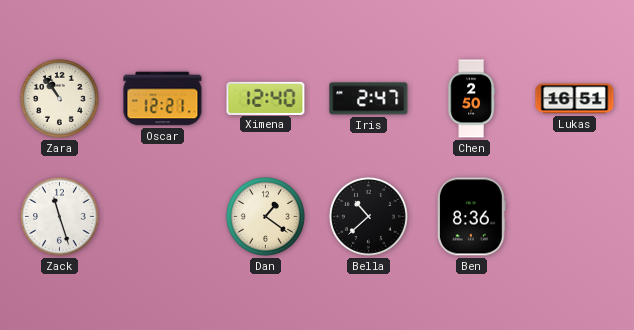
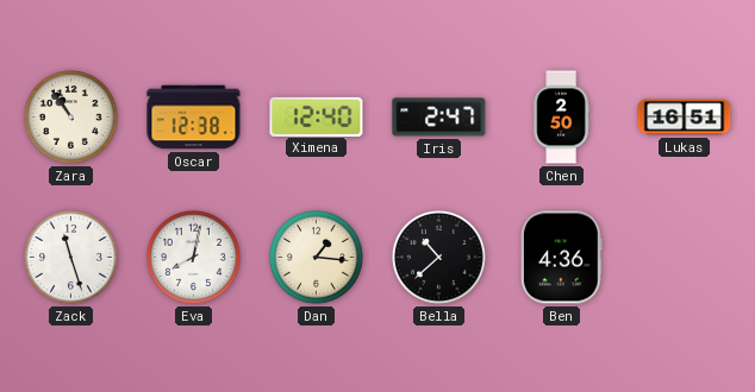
Oscar: 12:21 -> 12:38 (194, 118)
Eva: none -> 8:02 (193, 257)
Dan: 1:21 -> 1:16 (316, 257)
Ben: 8:36 -> 4:36 (562, 258)
